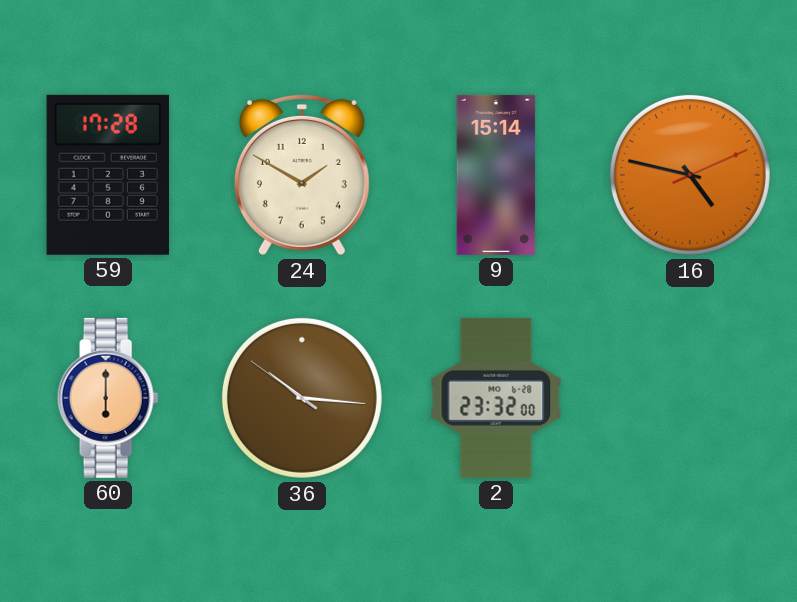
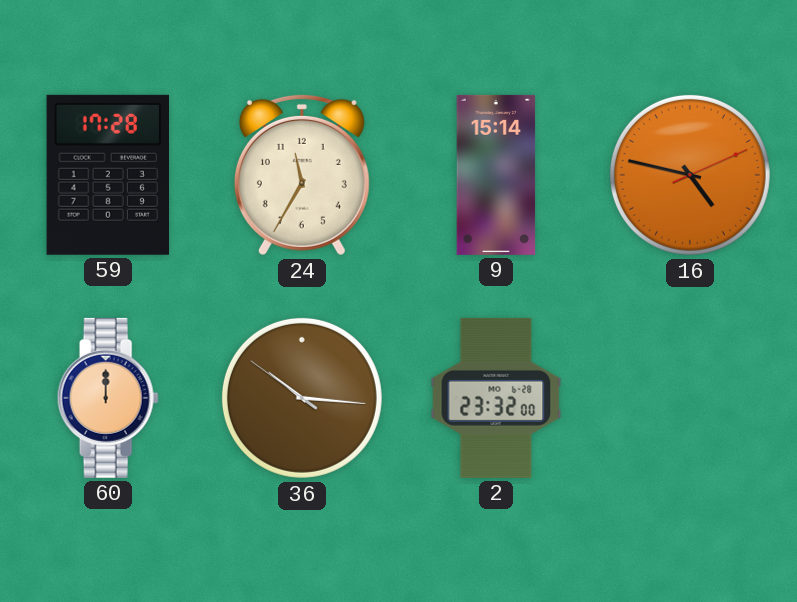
24: 1:50 -> 11:35 (302, 175)
60: 6:00 -> 12:00 (108, 398)
